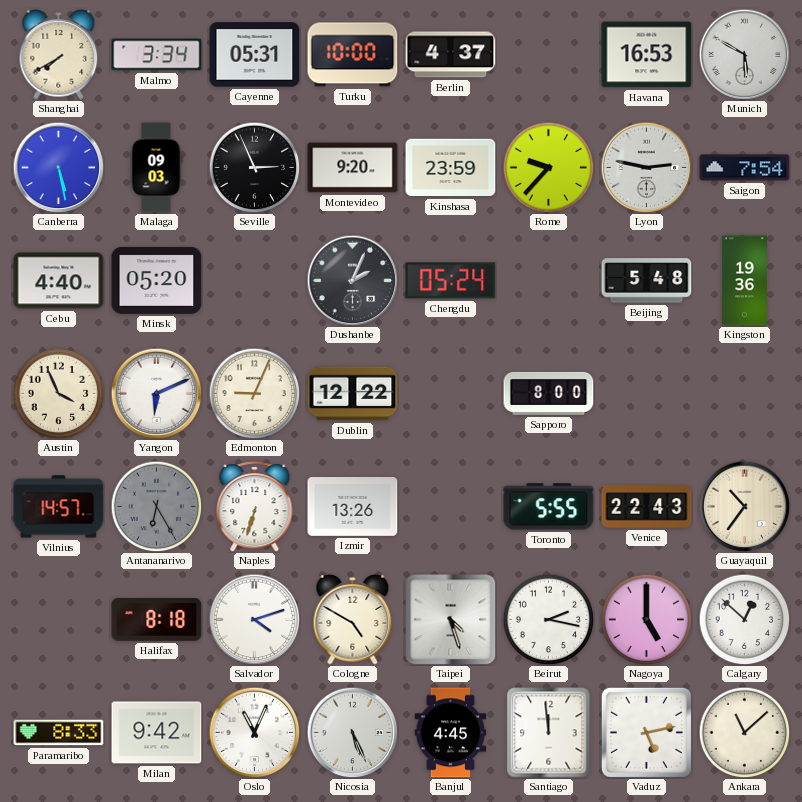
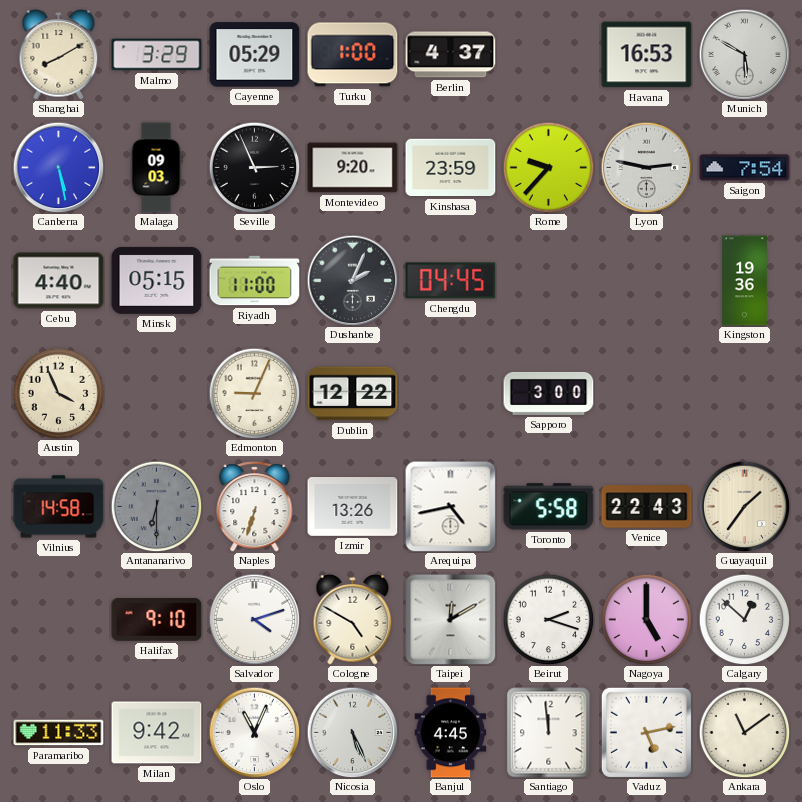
Shanghai: 7:40 -> 8:10 (59, 55)
Malmo: 3:34 -> 3:29 (157, 55)
Cayenne: 05:31 -> 05:29 (255, 55)
Turku: 10:00 -> 1:00 (353, 55)
Minsk: 05:20 -> 05:15 (157, 280)
Riyadh: none -> 11:00 (255, 281)
Chengdu: 05:24 -> 04:45 (451, 281)
Beijing: 5:48 -> none (647, 281)
Yangon: 6:11 -> none (156, 393)
Sapporo: 8:00 -> 3:00 (549, 393)
Vilnius: 14:57 -> 14:58 (59, 507)
Antananarivo: 6:25 -> 6:30 (156, 506)
Arequipa: none -> 4:43 (450, 506)
Toronto: 5:55 -> 5:58 (549, 507)
Guayaquil: 10:36 -> 1:36 (744, 506)
Halifax: 8:18 -> 9:10 (157, 619)
Taipei: 4:27 -> 12:10 (450, 619)
Beirut: 2:17 -> 2:18 (548, 619)
Paramaribo: 8:33 -> 11:33 (59, 733)
Ankara: 11:08 -> 11:09 (744, 732)
